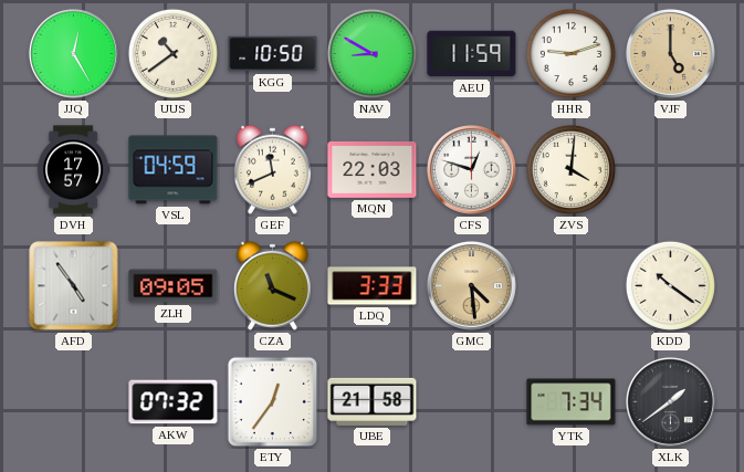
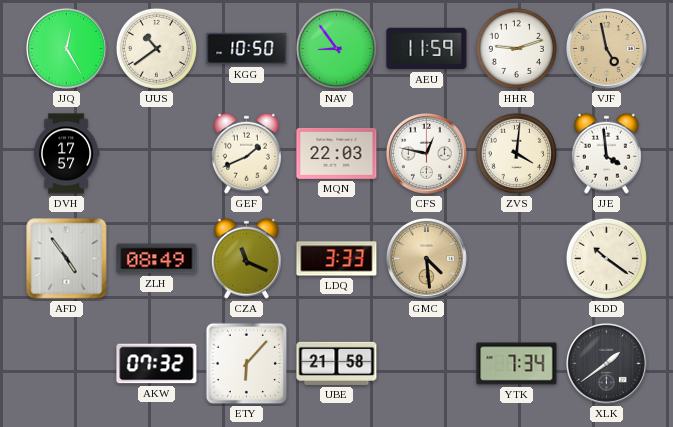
NAV: 8:50 -> 8:54 (336, 48)
VJF: 5:00 -> 4:58 (606, 48)
VSL: 04:59 -> none (174, 170)
GEF: 11:41 -> 1:41 (246, 153)
CFS: 12:48 -> 12:47 (426, 153)
JJE: none -> 3:59 (606, 153)
ZLH: 09:05 -> 08:49 (157, 259)
ETY: 12:36 -> 6:07 (247, 364)
